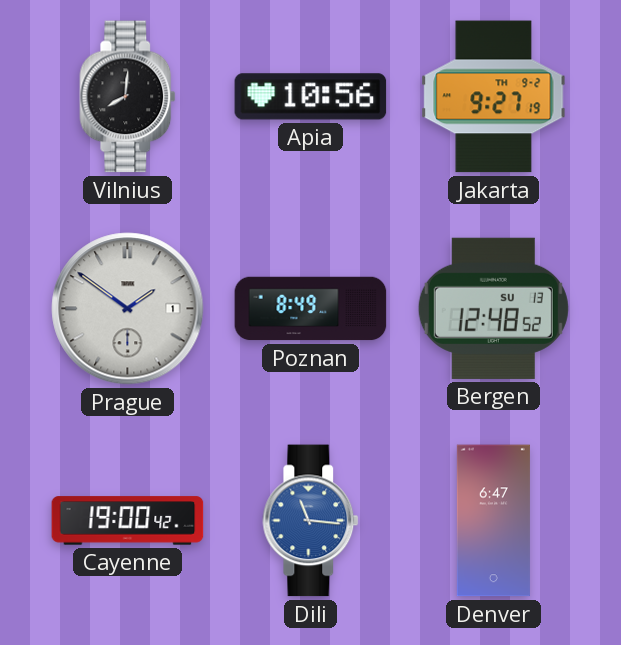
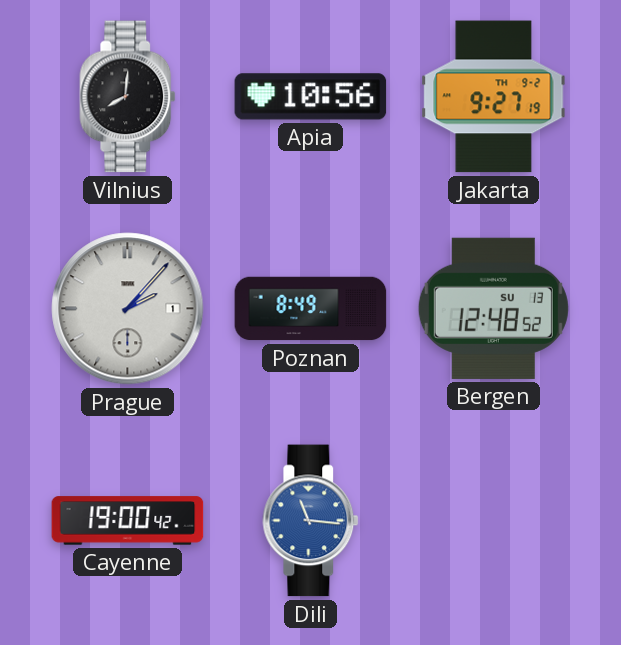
Prague: 1:51 -> 2:07 (128, 309)
Denver: 6:47 -> none (493, 521)
